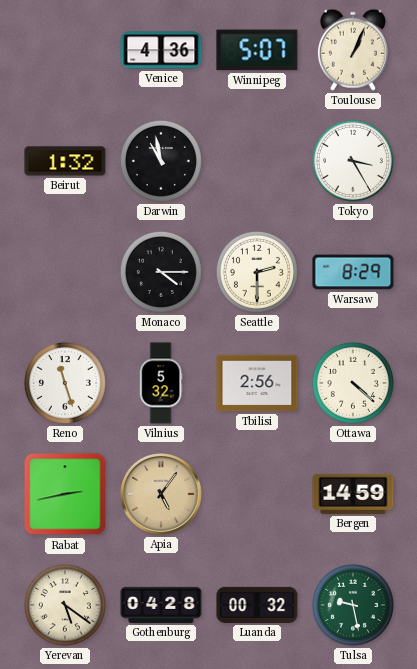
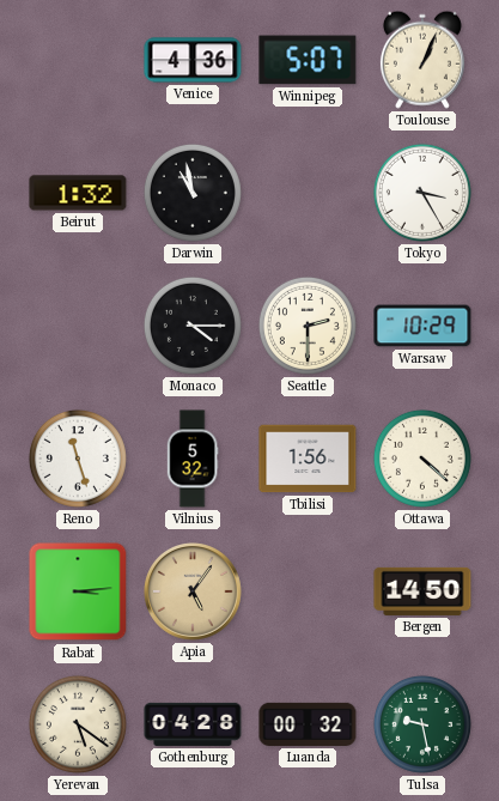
Warsaw: 8:29 -> 10:29 (422, 326)
Tbilisi: 2:56 -> 1:56 (308, 459)
Rabat: 2:43 -> 3:14 (78, 591)
Bergen: 14:59 -> 14:50 (422, 591)
